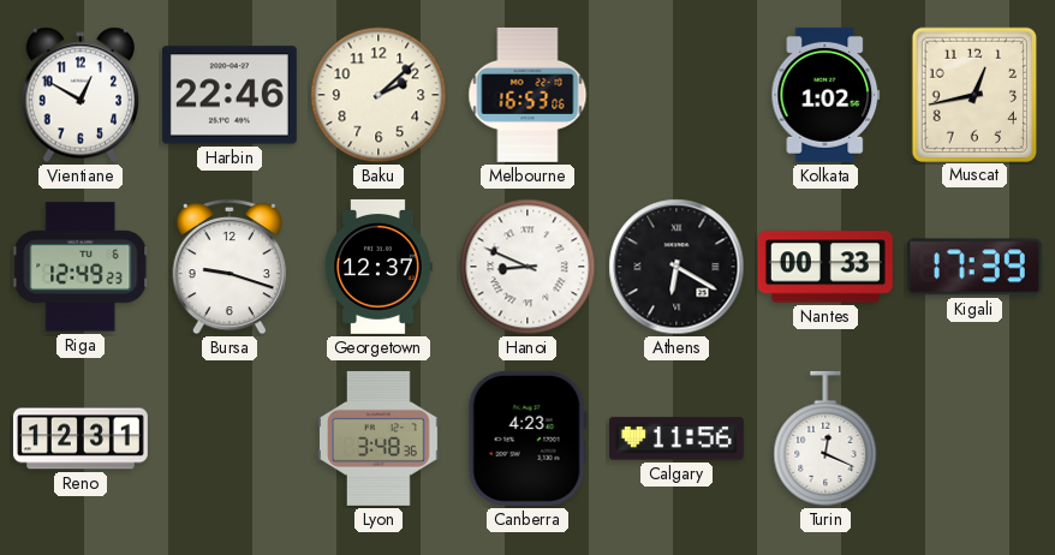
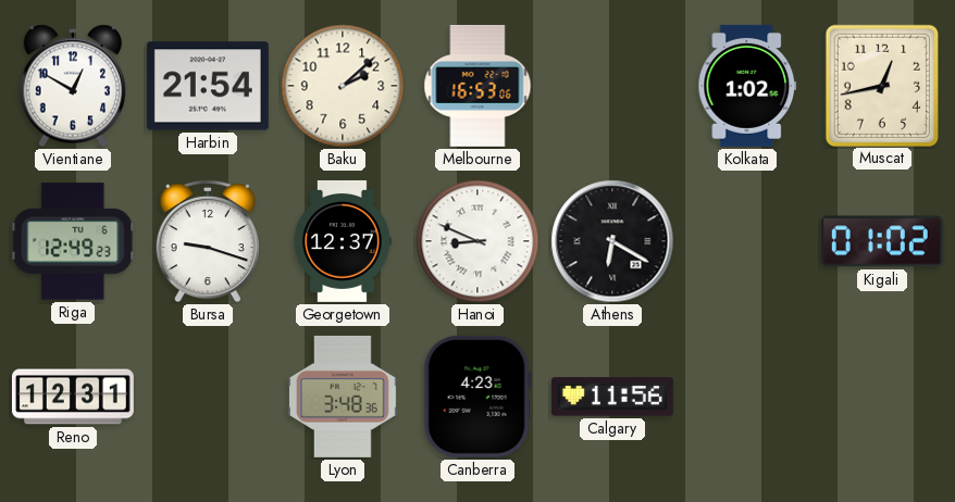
Harbin: 22:46 -> 21:54 (208, 86)
Nantes: 00:33 -> none (825, 267)
Kigali: 17:39 -> 01:02 (882, 241)
Turin: 12:19 -> none (825, 438)
